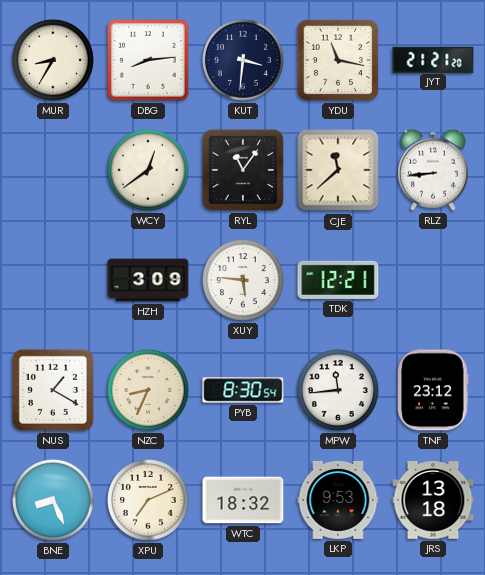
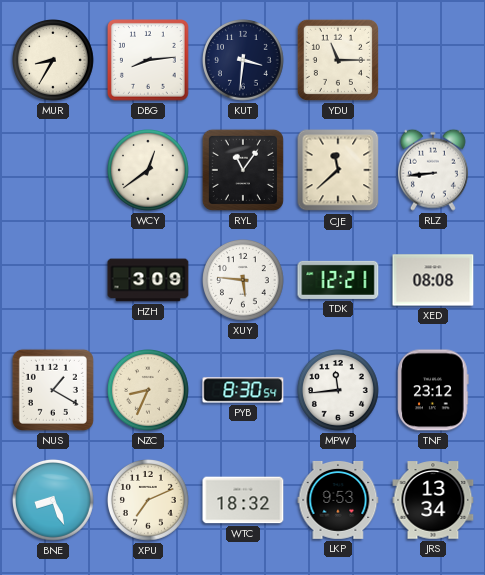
YDU: 11:17 -> 11:15 (338, 60)
JYT: 21:21 -> none (433, 59)
XED: none -> 08:08 (433, 280)
JRS: 13:18 -> 13:34 (433, 500)
